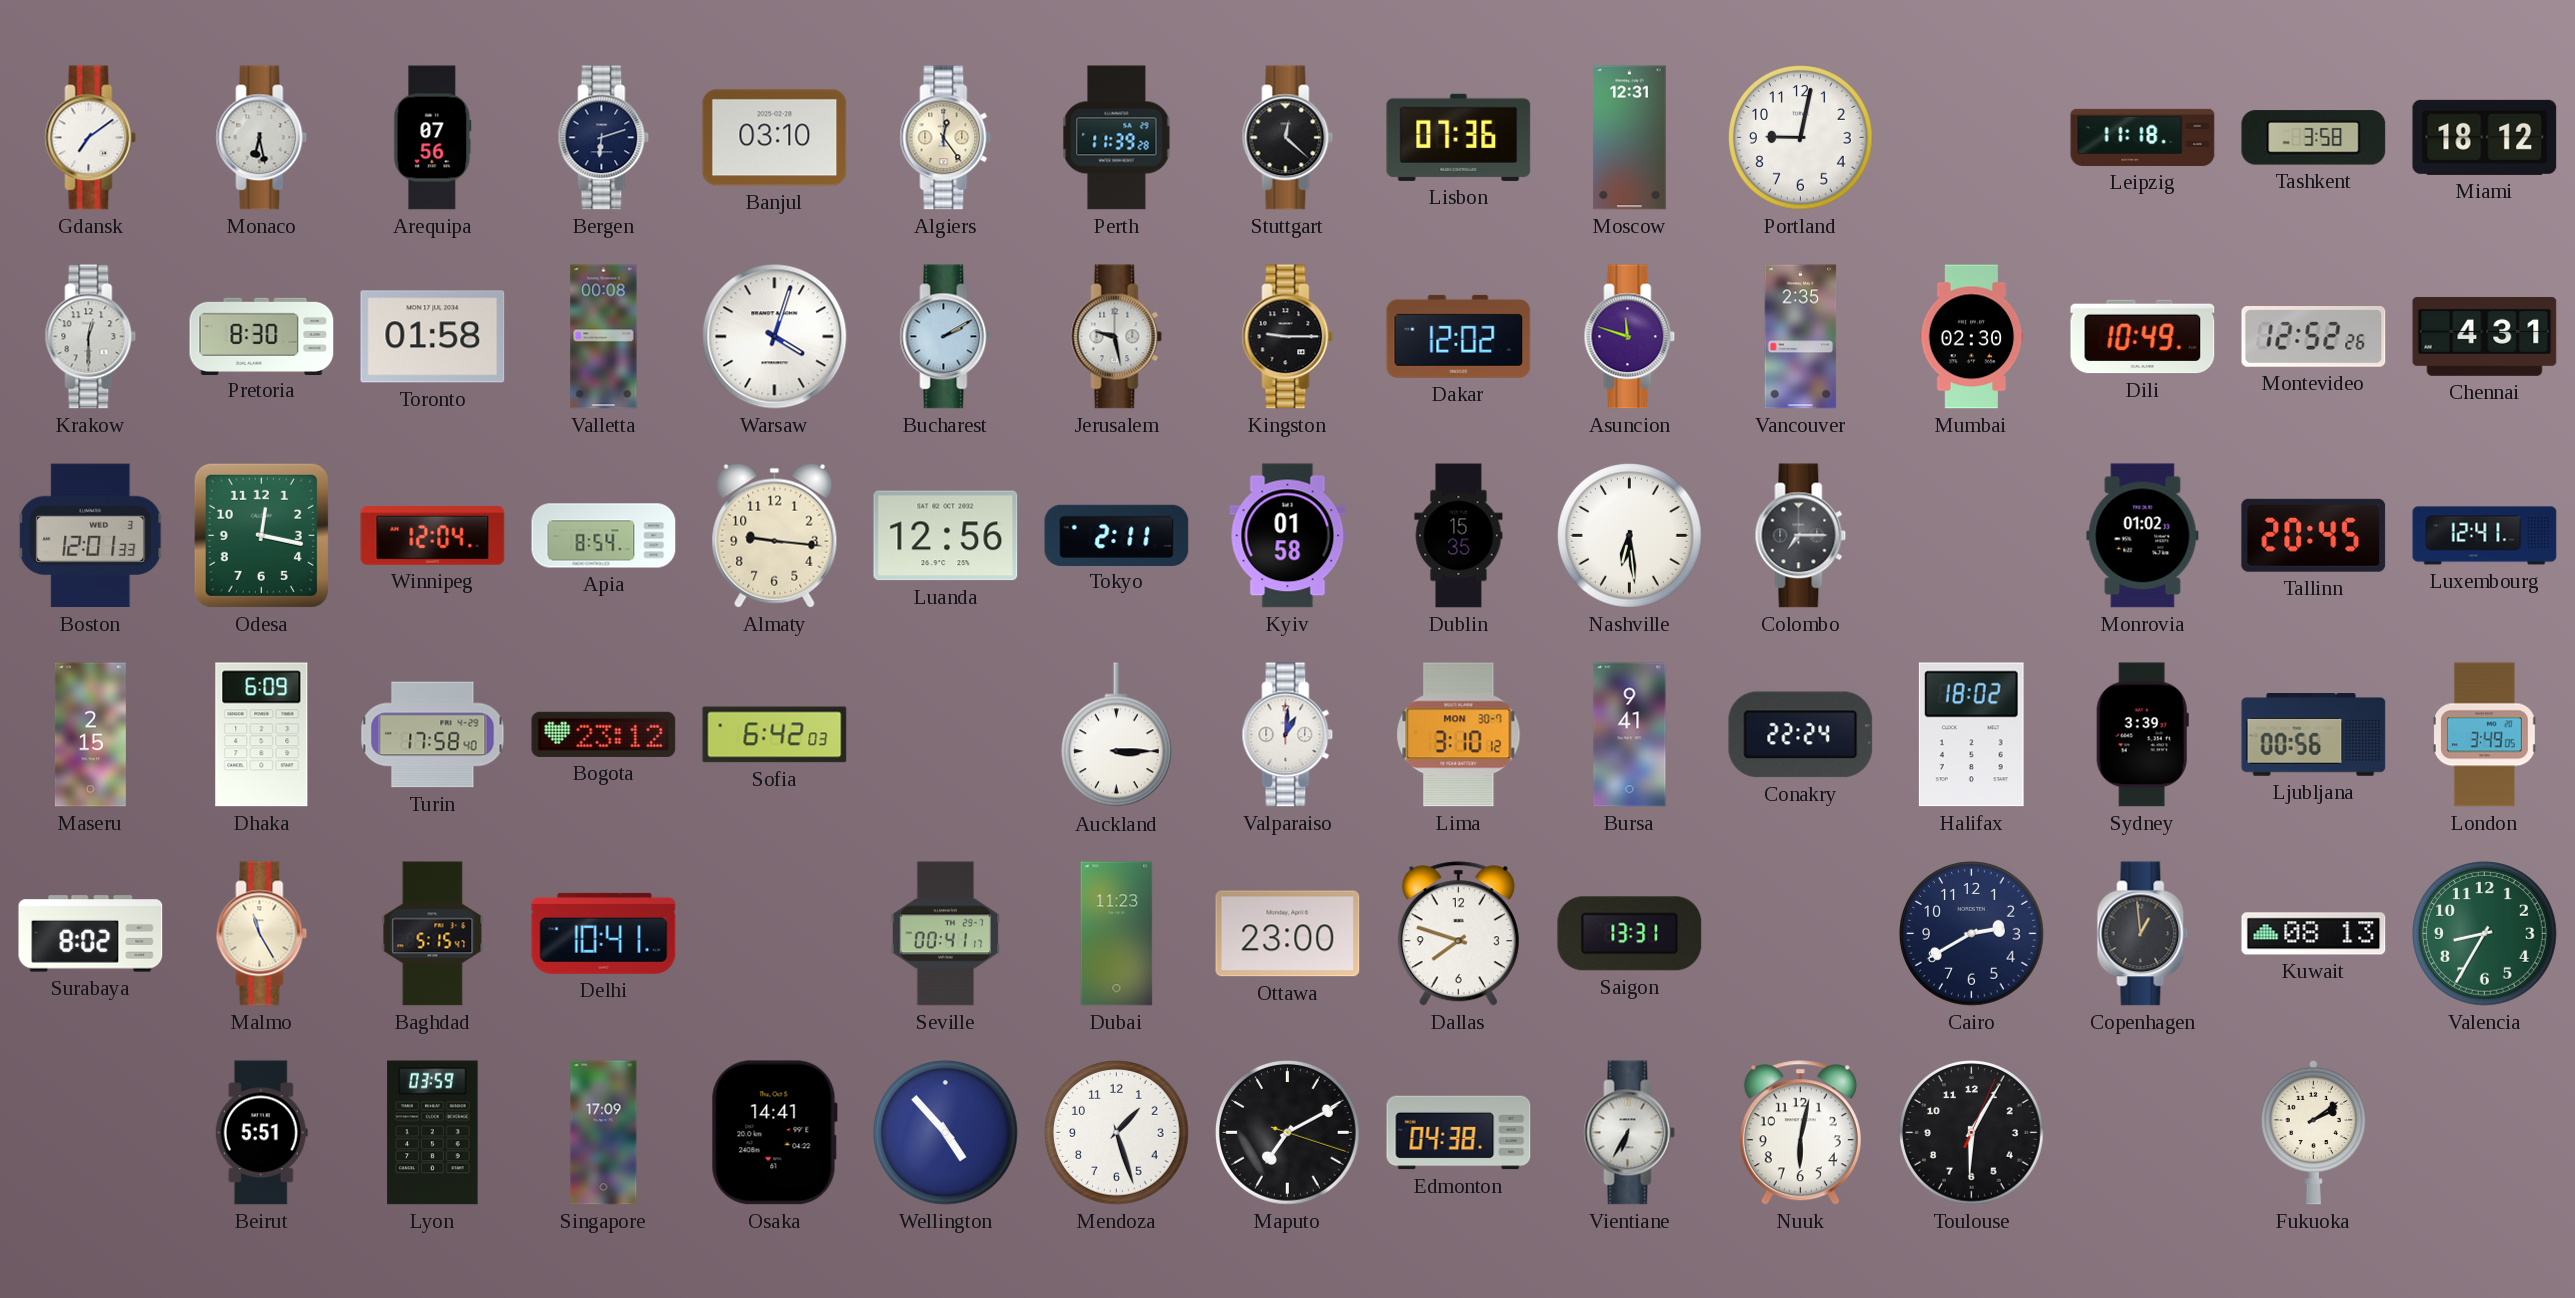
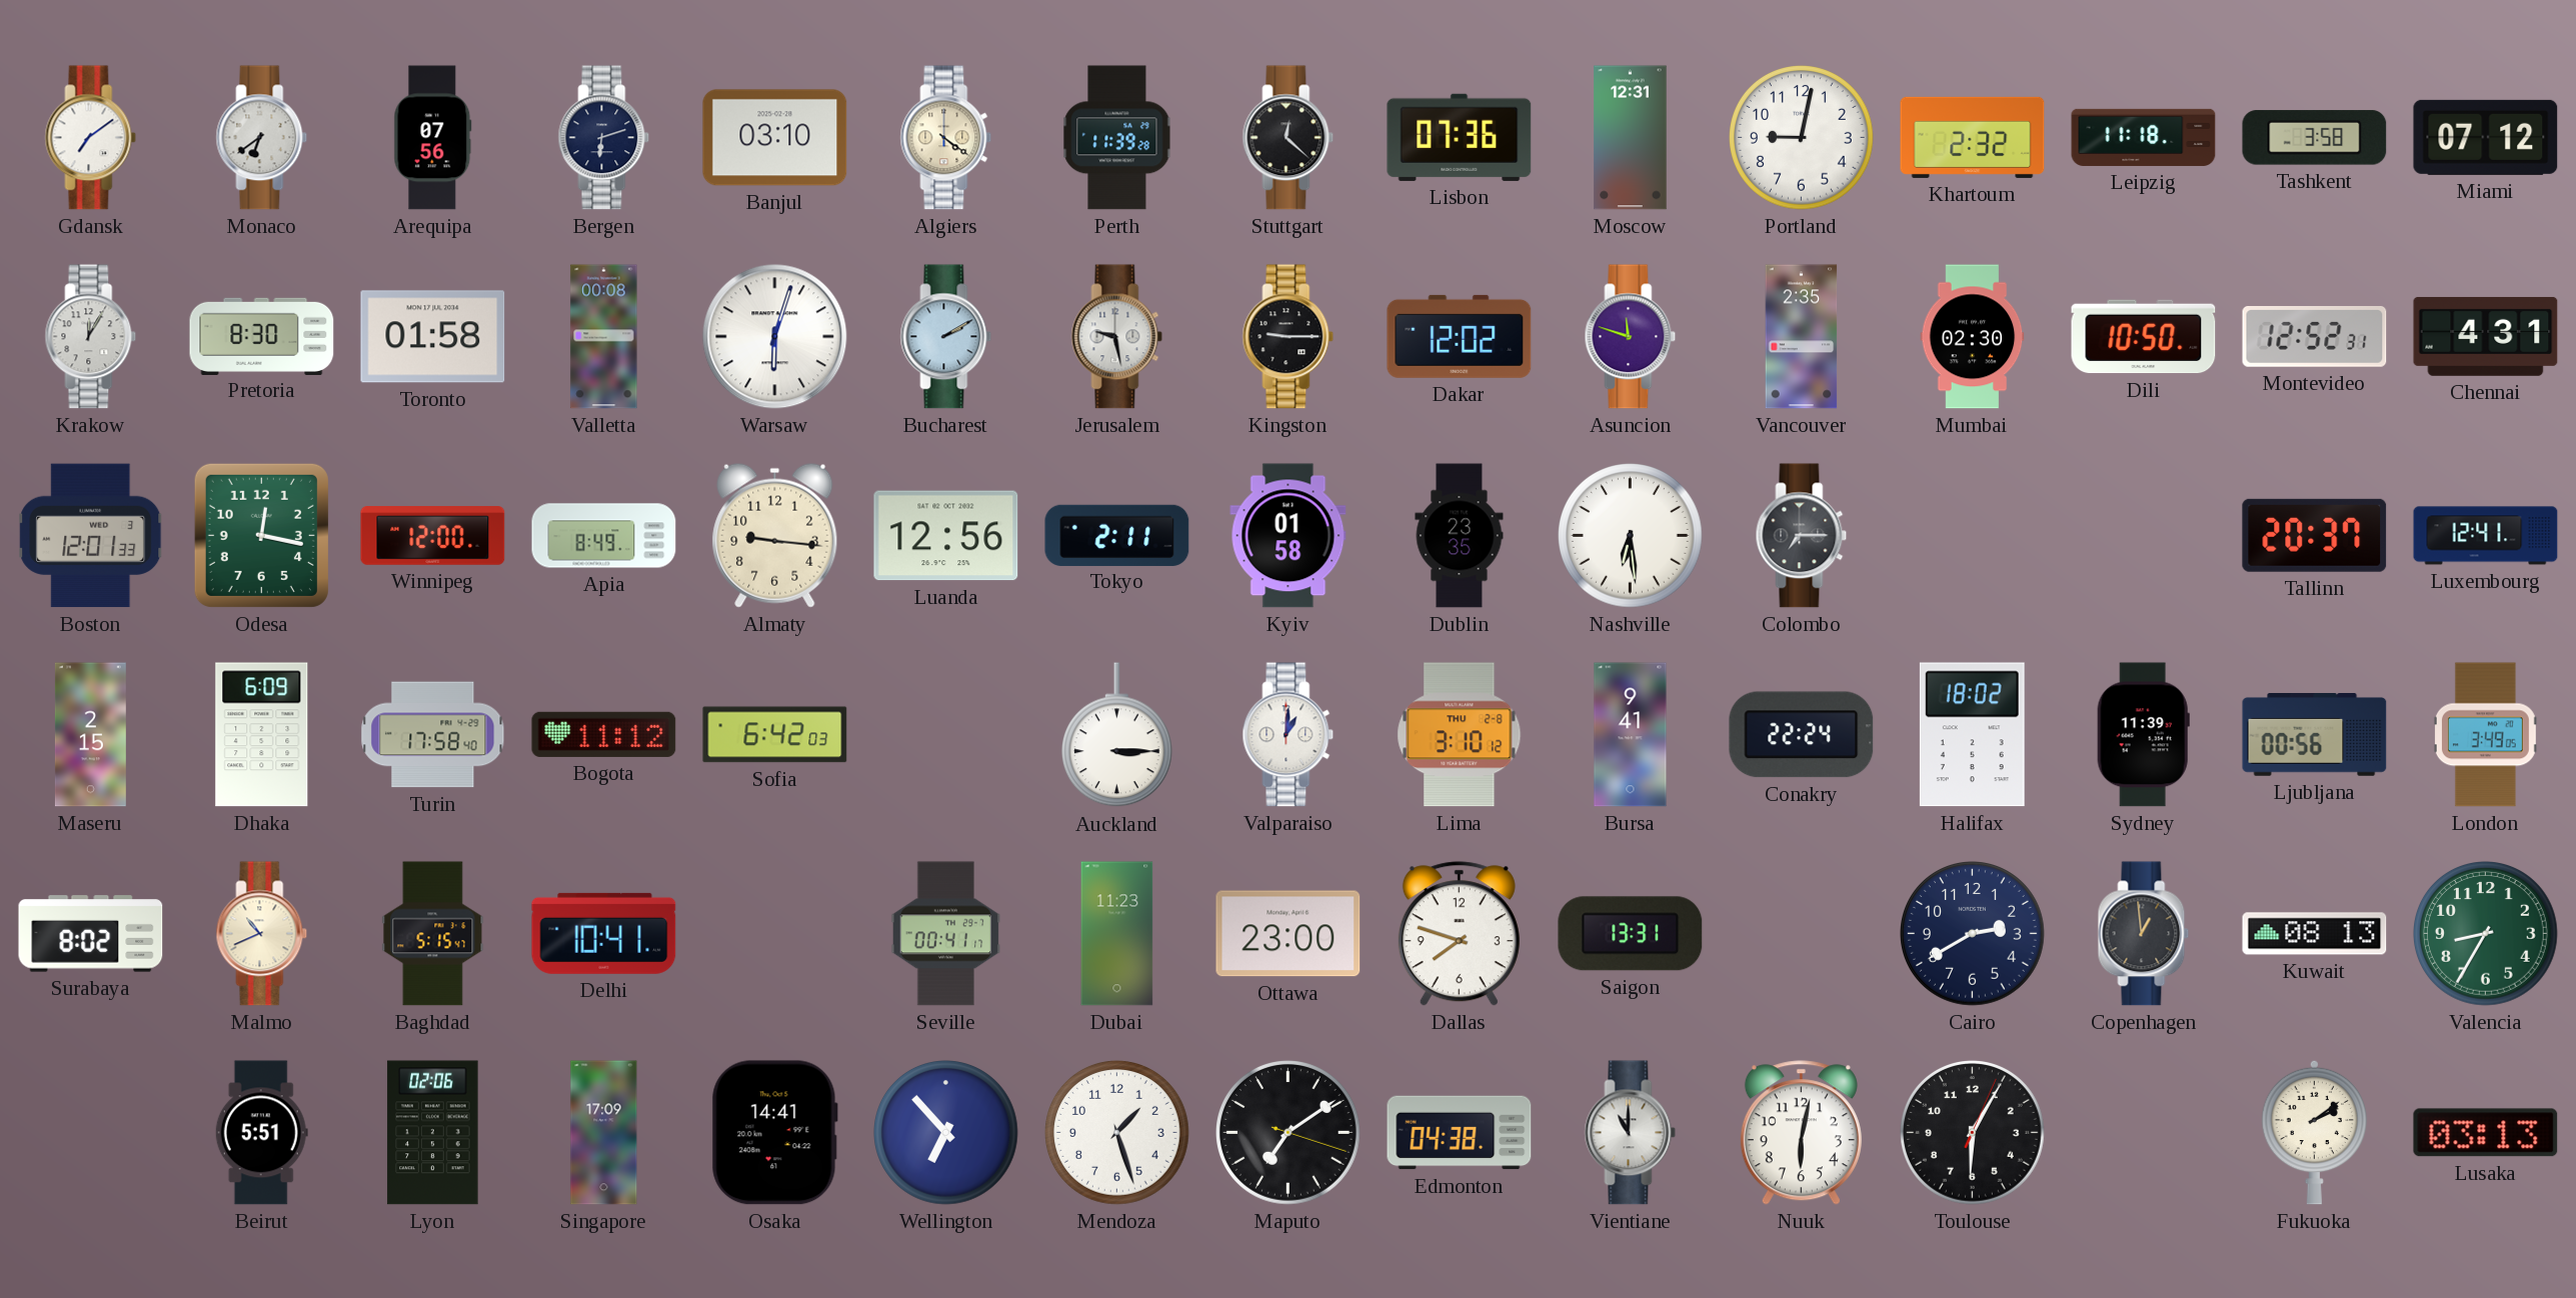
Monaco: 6:28 -> 6:39 (262, 138)
Algiers: 12:24 -> 4:21 (946, 138)
Khartoum: none -> 2:32 (1973, 137)
Miami: 18:12 -> 07:12 (2486, 137)
Krakow: 12:30 -> 12:05 (91, 337)
Warsaw: 4:03 -> 6:03 (775, 337)
Dili: 10:49 -> 10:50 (2144, 337)
Montevideo: 12:52:26 -> 12:52:31 (2315, 337)
Winnipeg: 12:04 -> 12:00 (433, 536)
Apia: 8:54 -> 8:49 (604, 536)
Dublin: 15:35 -> 23:35 (1460, 536)
Monrovia: 01:02 -> none (2143, 536)
Tallinn: 20:45 -> 20:37 (2315, 535)
Bogota: 23:12 -> 11:12 (604, 734)
Lima date: MON 30-7 -> THU 2-8 (1460, 735)
Sydney: 3:39 -> 11:39 (2143, 735)
Malmo: 11:25 -> 10:41 (262, 934)
Lyon: 03:59 -> 02:06 (433, 1133)
Wellington: 4:53 -> 6:53 (946, 1133)
Maputo: 7:10 -> 7:09 (1289, 1133)
Vientiane: 6:35 -> 11:00 (1631, 1133)
Lusaka: none -> 03:13 (2486, 1133)
